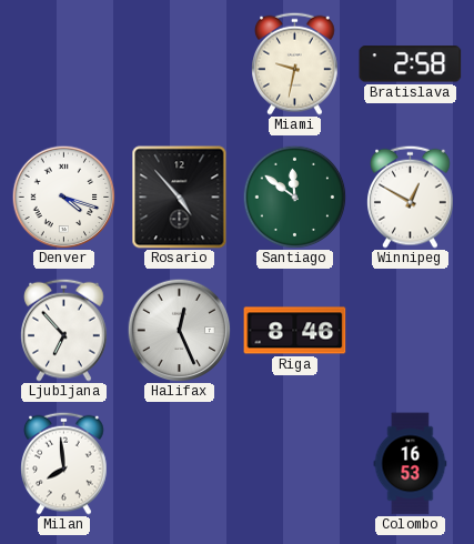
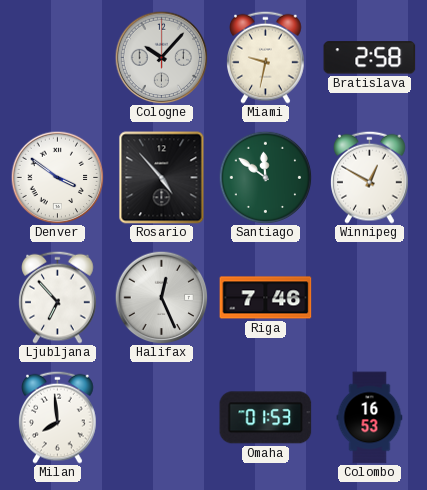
Cologne: none -> 10:07 (161, 57)
Denver: 4:18 -> 3:51 (57, 177)
Riga: 8:46 -> 7:46 (266, 298)
Omaha: none -> 01:53 (266, 418)
